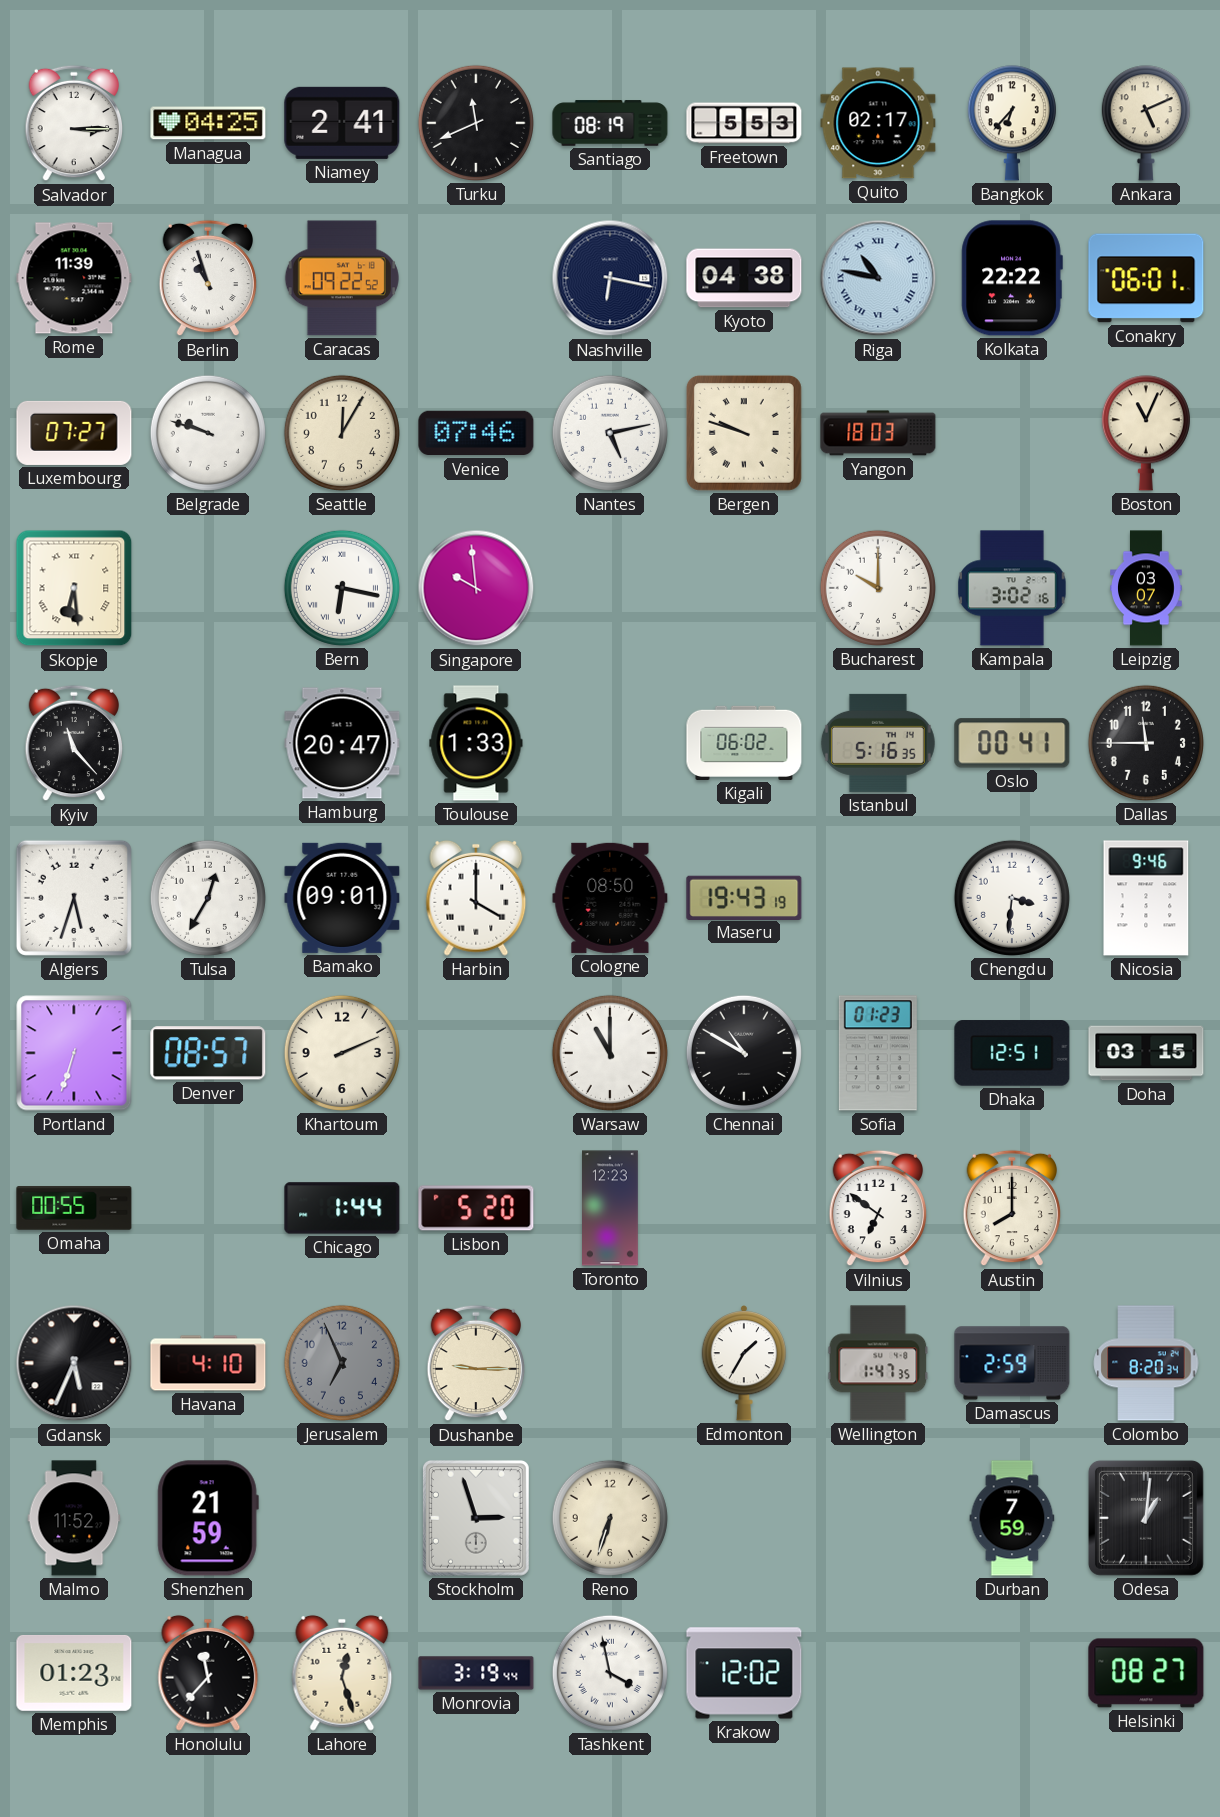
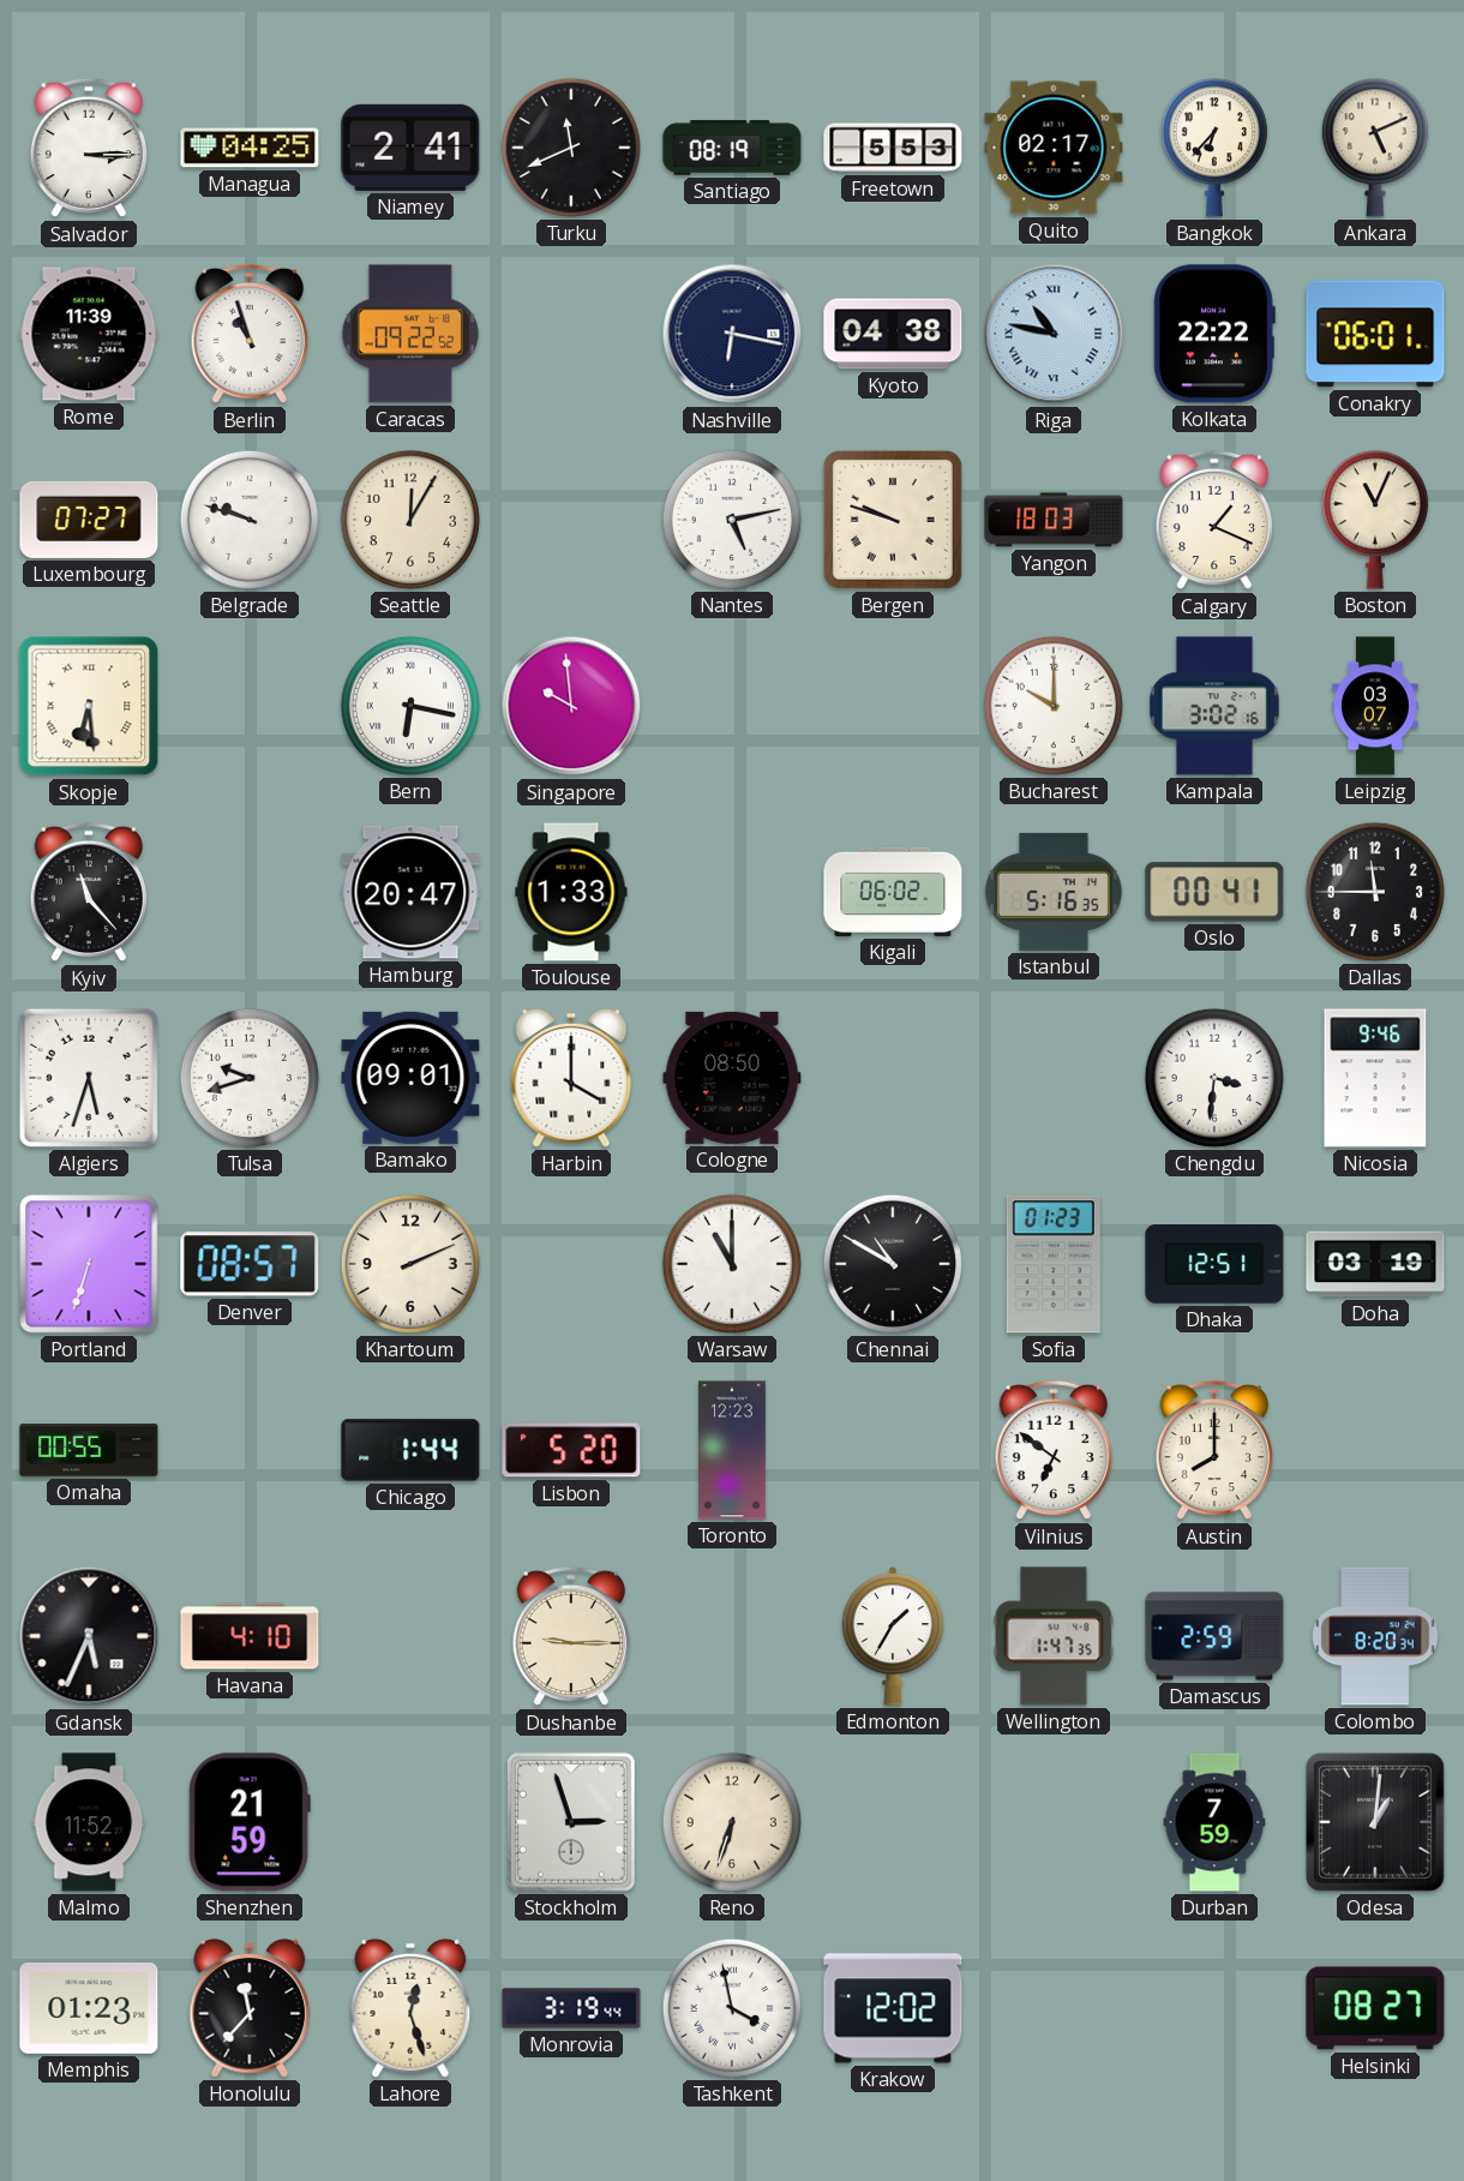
Venice: 07:46 -> none (476, 433)
Calgary: none -> 1:19 (1214, 520)
Tulsa: 12:35 -> 9:42 (250, 1078)
Maseru: 19:43 -> none (744, 897)
Doha: 03:15 -> 03:19 (1375, 1264)
Jerusalem: 6:56 -> none (342, 1363)
